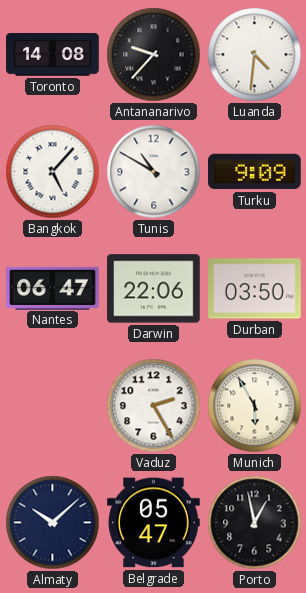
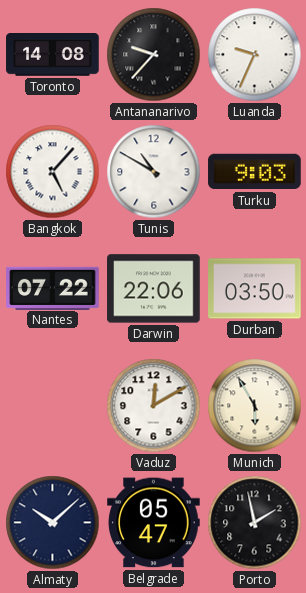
Luanda: 4:31 -> 9:34 (255, 55)
Turku: 9:09 -> 9:03 (255, 172)
Nantes: 06:47 -> 07:22 (53, 288)
Vaduz: 2:25 -> 12:10 (154, 406)
Porto: 12:58 -> 1:58 (255, 523)
